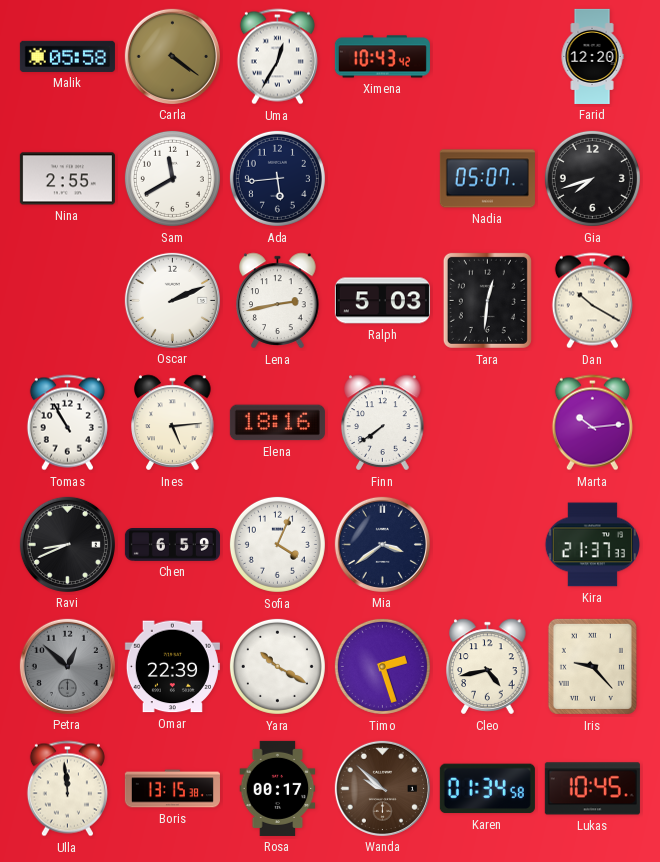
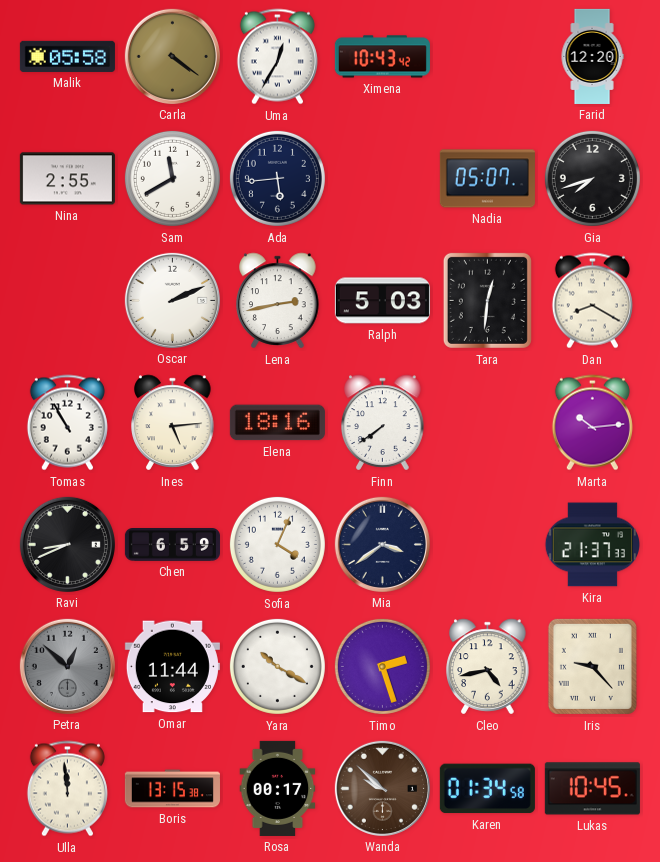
Dan: 10:20 -> 8:20 (592, 301)
Omar: 22:39 -> 11:44 (172, 667)
